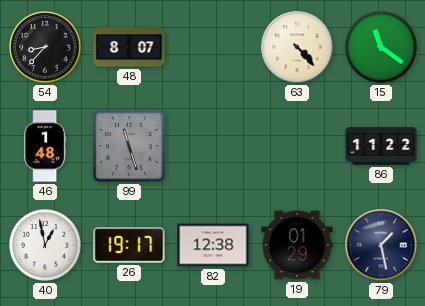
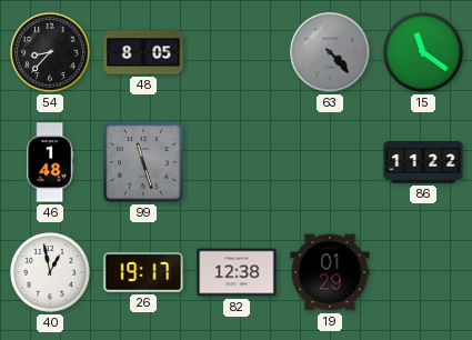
48: 8:07 -> 8:05 (143, 52)
63 dial: cream -> grey (330, 52)
79: 1:28 -> none (381, 245)
